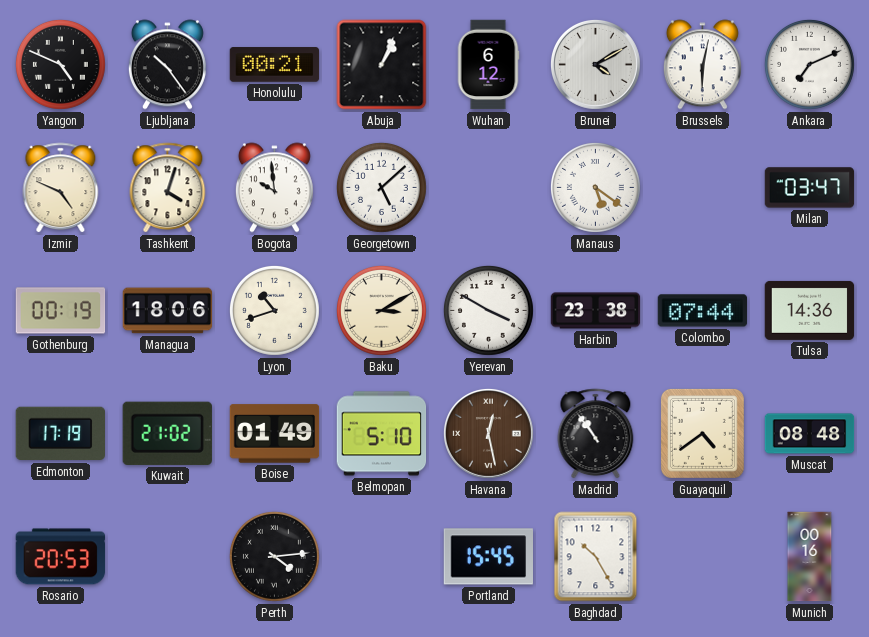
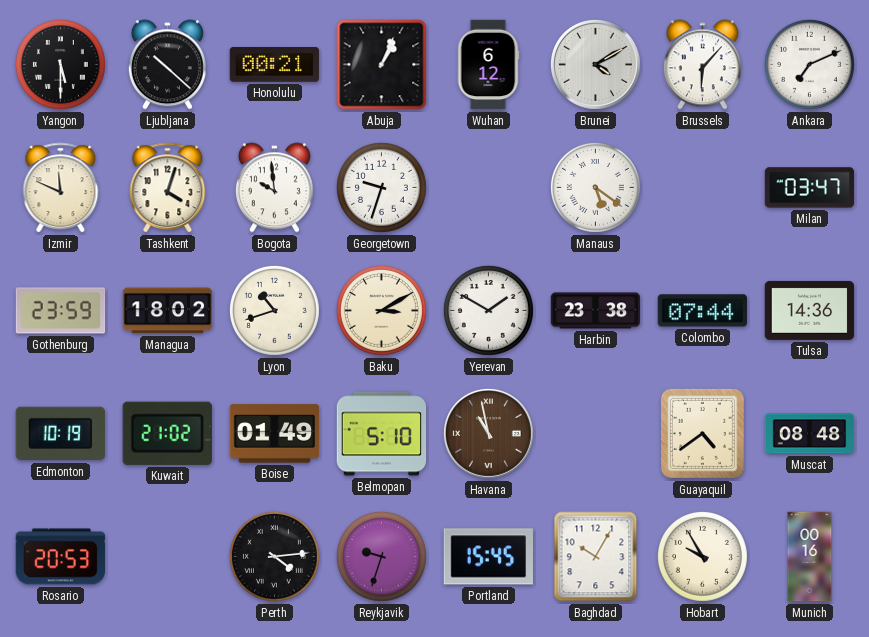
Yangon: 4:49 -> 5:30 (60, 64)
Ljubljana: 10:24 -> 10:22 (167, 65)
Brussels: 6:02 -> 6:07 (702, 65)
Izmir: 4:49 -> 11:49 (61, 188)
Georgetown: 5:08 -> 9:33 (381, 187)
Gothenburg: 00:19 -> 23:59 (61, 311)
Managua: 18:06 -> 18:02 (168, 311)
Yerevan: 3:50 -> 1:50 (488, 310)
Edmonton: 17:19 -> 10:19 (60, 434)
Havana: 12:28 -> 10:58 (488, 433)
Madrid: 10:54 -> none (596, 434)
Reykjavik: none -> 9:33 (381, 556)
Baghdad: 10:25 -> 10:05 (596, 557)
Hobart: none -> 9:55 (702, 556)
